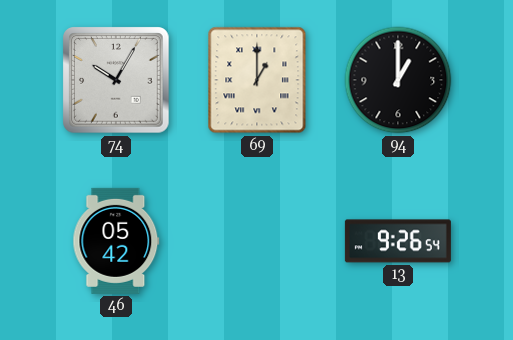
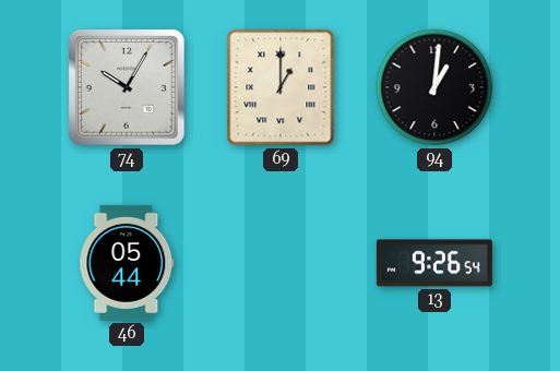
94: 1:00 -> 1:01 (434, 87)
46: 05:42 -> 05:44 (127, 263)
